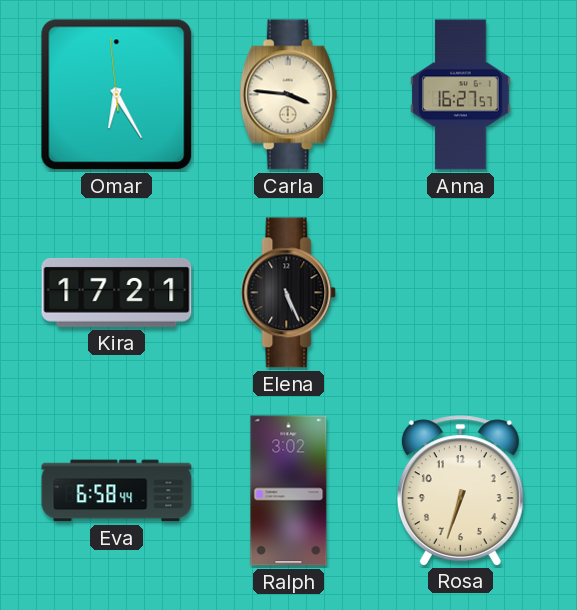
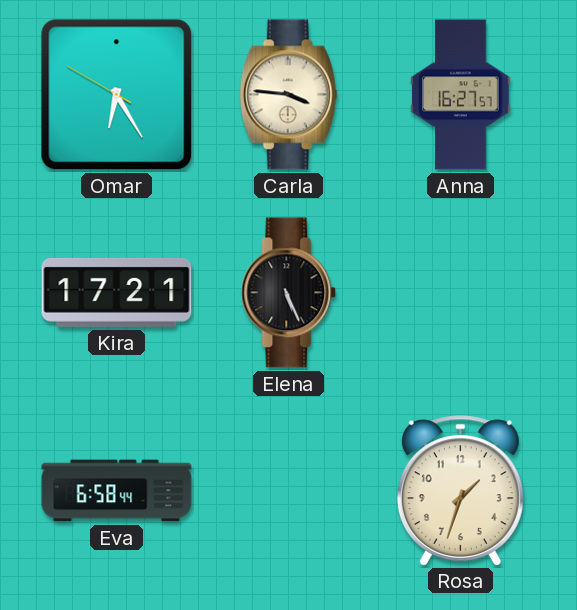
Omar: 6:24:59 -> 6:24:50 (117, 95)
Ralph: 3:02 -> none (289, 491)
Rosa: 6:33 -> 1:33 (460, 490)
